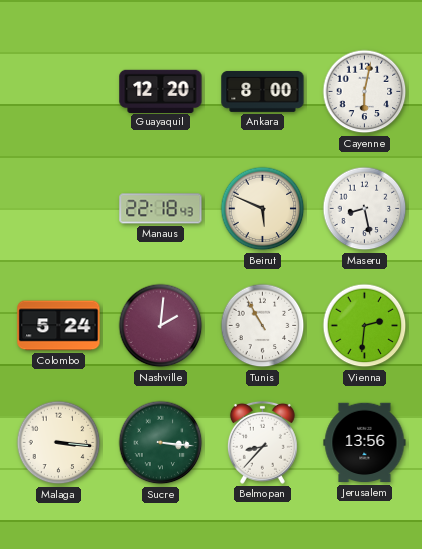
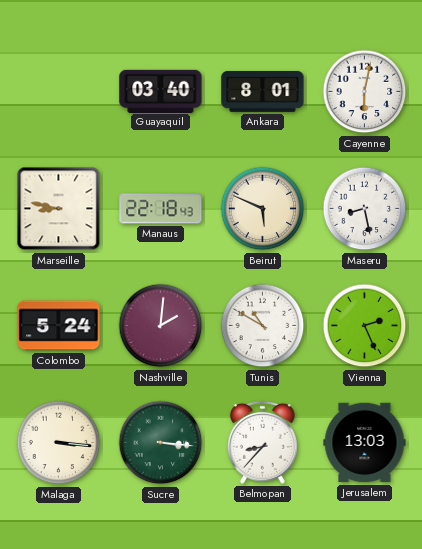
Guayaquil: 12:20 -> 03:40 (161, 91)
Ankara: 8:00 -> 8:01 (263, 91)
Marseille: none -> 8:47 (59, 209)
Tunis: 10:55 -> 10:50 (263, 326)
Vienna: 2:31 -> 2:26 (365, 326)
Jerusalem: 13:56 -> 13:03 (365, 443)
